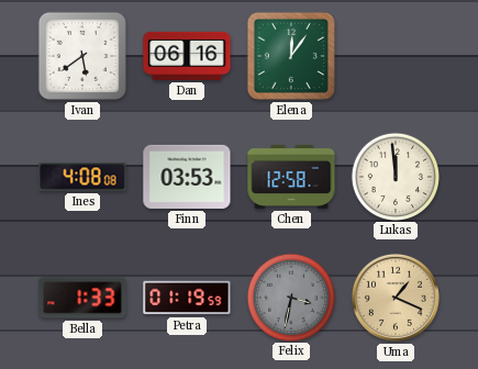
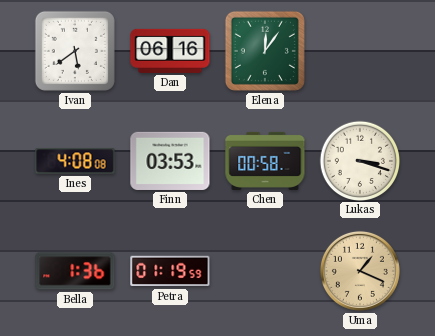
Chen: 12:58 -> 00:58 (265, 161)
Lukas: 11:59 -> 3:18 (359, 160)
Bella: 1:33 -> 1:36 (75, 271)
Felix: 3:32 -> none (290, 297)
